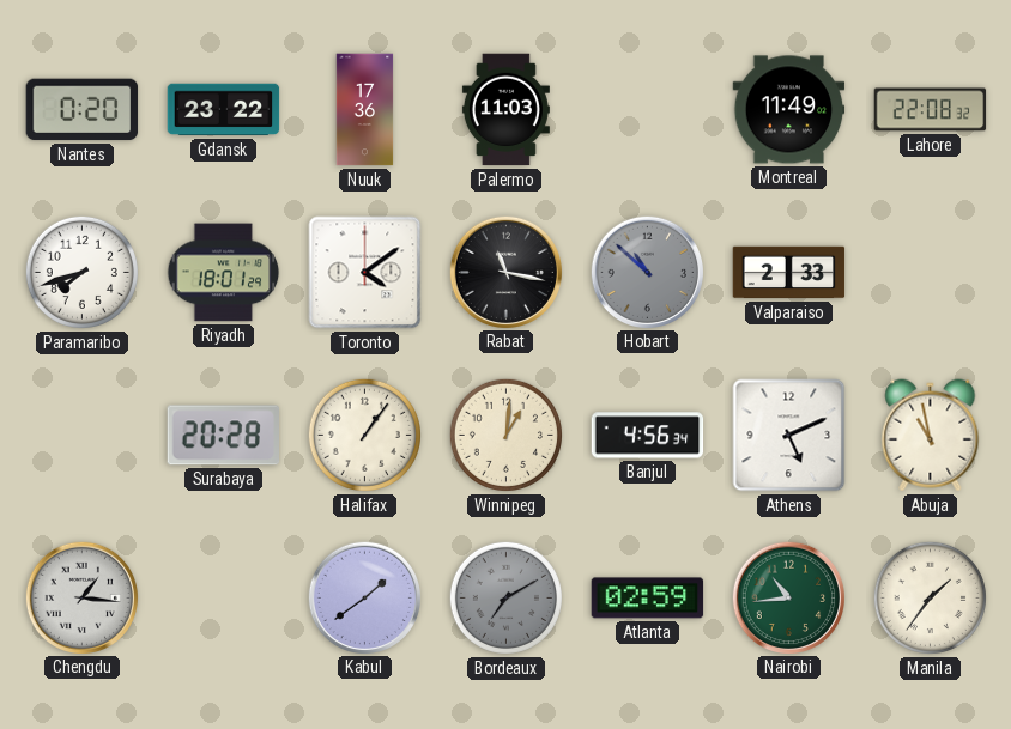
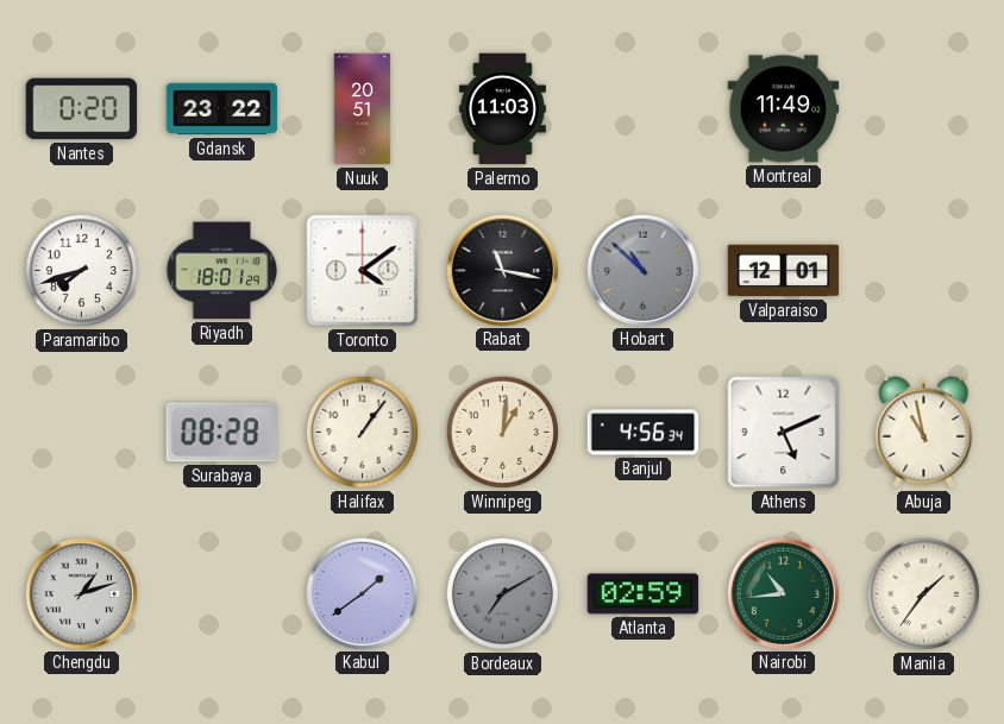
Nuuk: 17:36 -> 20:51 (363, 109)
Lahore: 22:08 -> none (931, 110)
Valparaiso: 2:33 -> 12:01 (784, 271)
Surabaya: 20:28 -> 08:28 (221, 433)
Chengdu: 1:16 -> 1:12 (81, 593)
